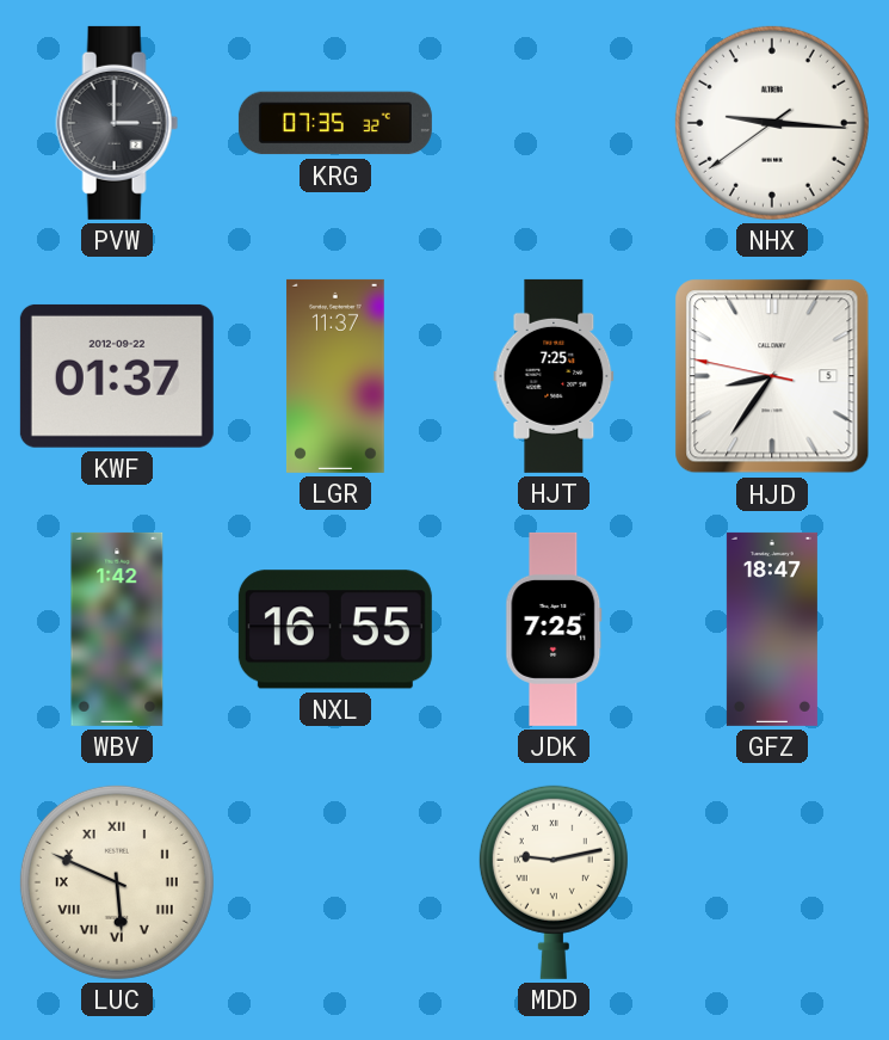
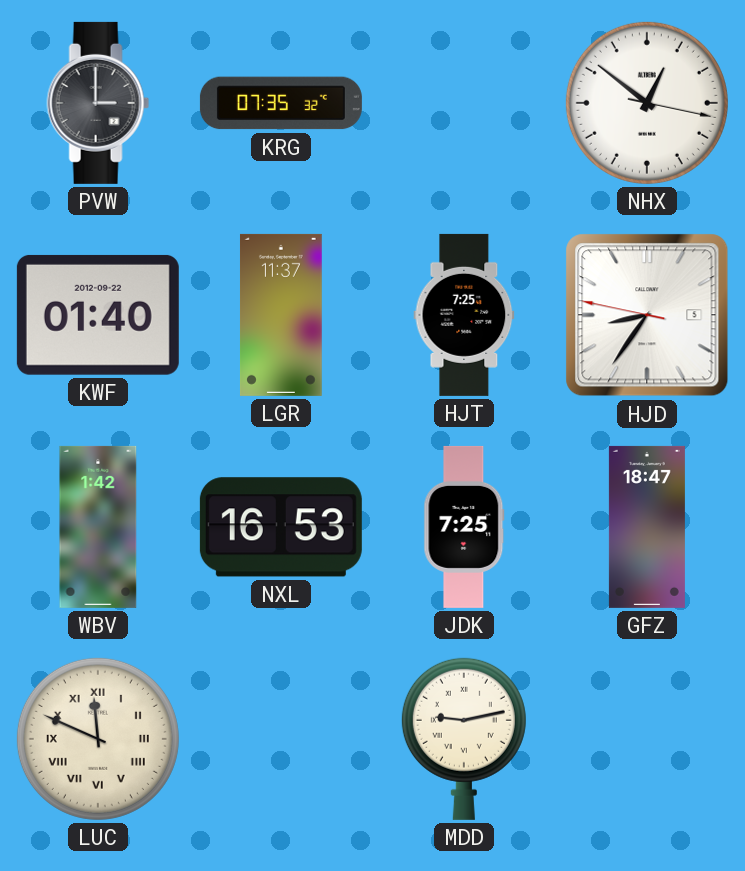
NHX: 9:15 -> 12:51 (647, 103)
KWF: 01:37 -> 01:40 (98, 315)
NXL: 16:55 -> 16:53 (281, 527)
LUC: 5:49 -> 11:49 (98, 739)
